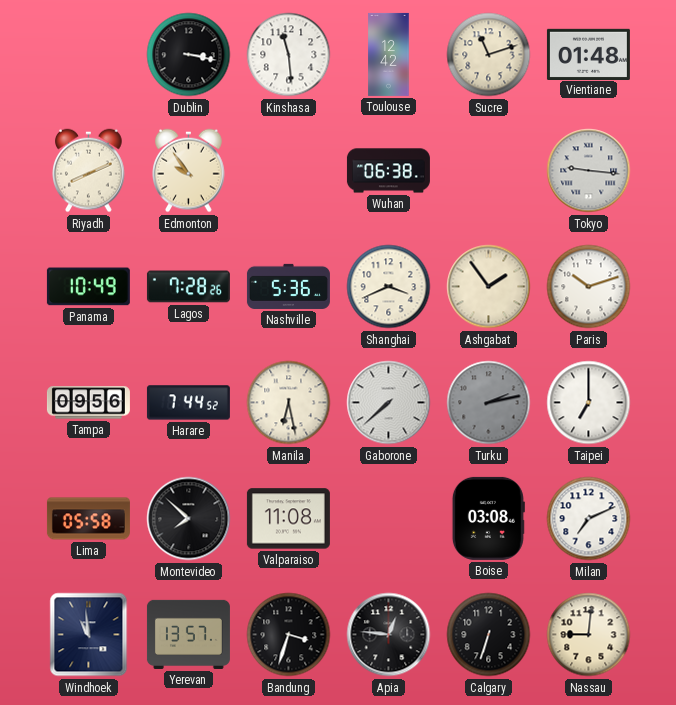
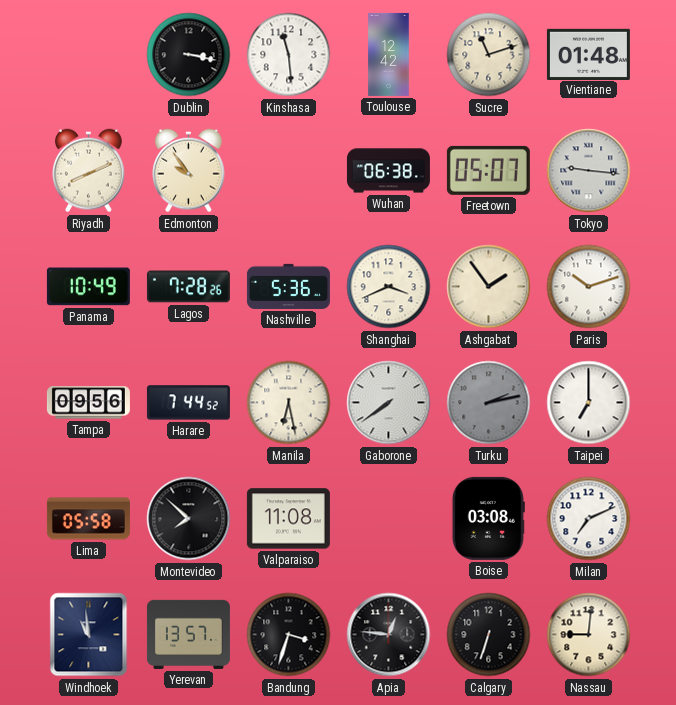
Freetown: none -> 05:07 (488, 170)
Gaborone: 7:38 -> 7:39 (389, 403)
